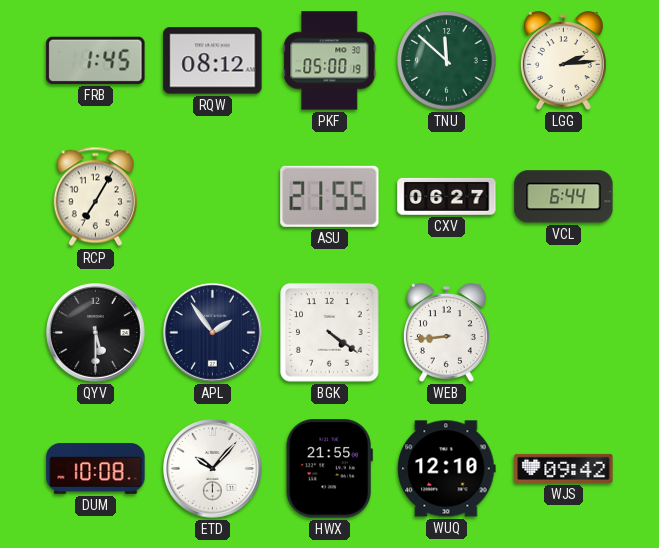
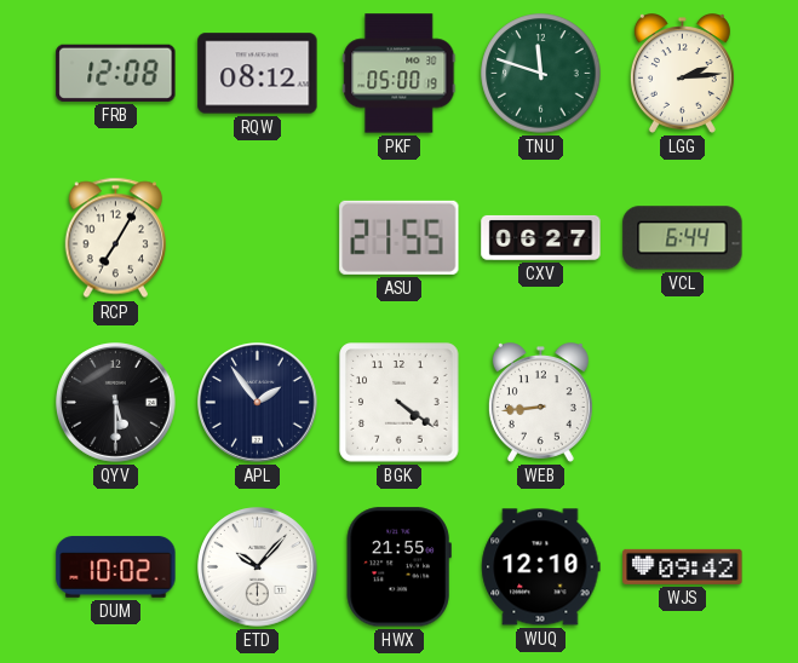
FRB: 1:45 -> 12:08 (116, 73)
TNU: 11:52 -> 11:48 (541, 74)
DUM: 10:08 -> 10:02 (116, 567)
